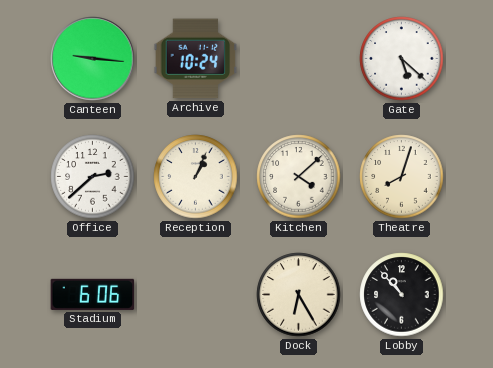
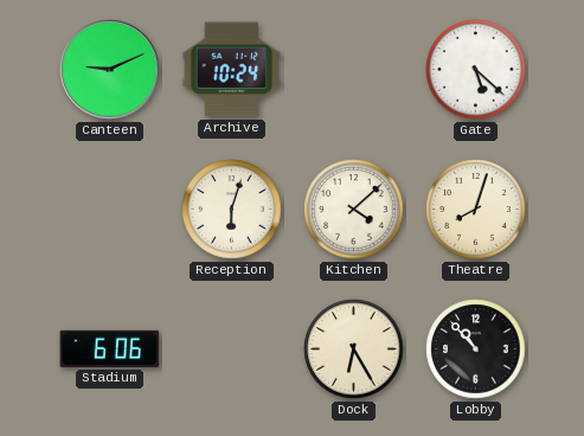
Canteen: 9:16 -> 9:11 (110, 70)
Office: 2:38 -> none (93, 177)
Reception: 1:04 -> 6:03 (232, 210)
